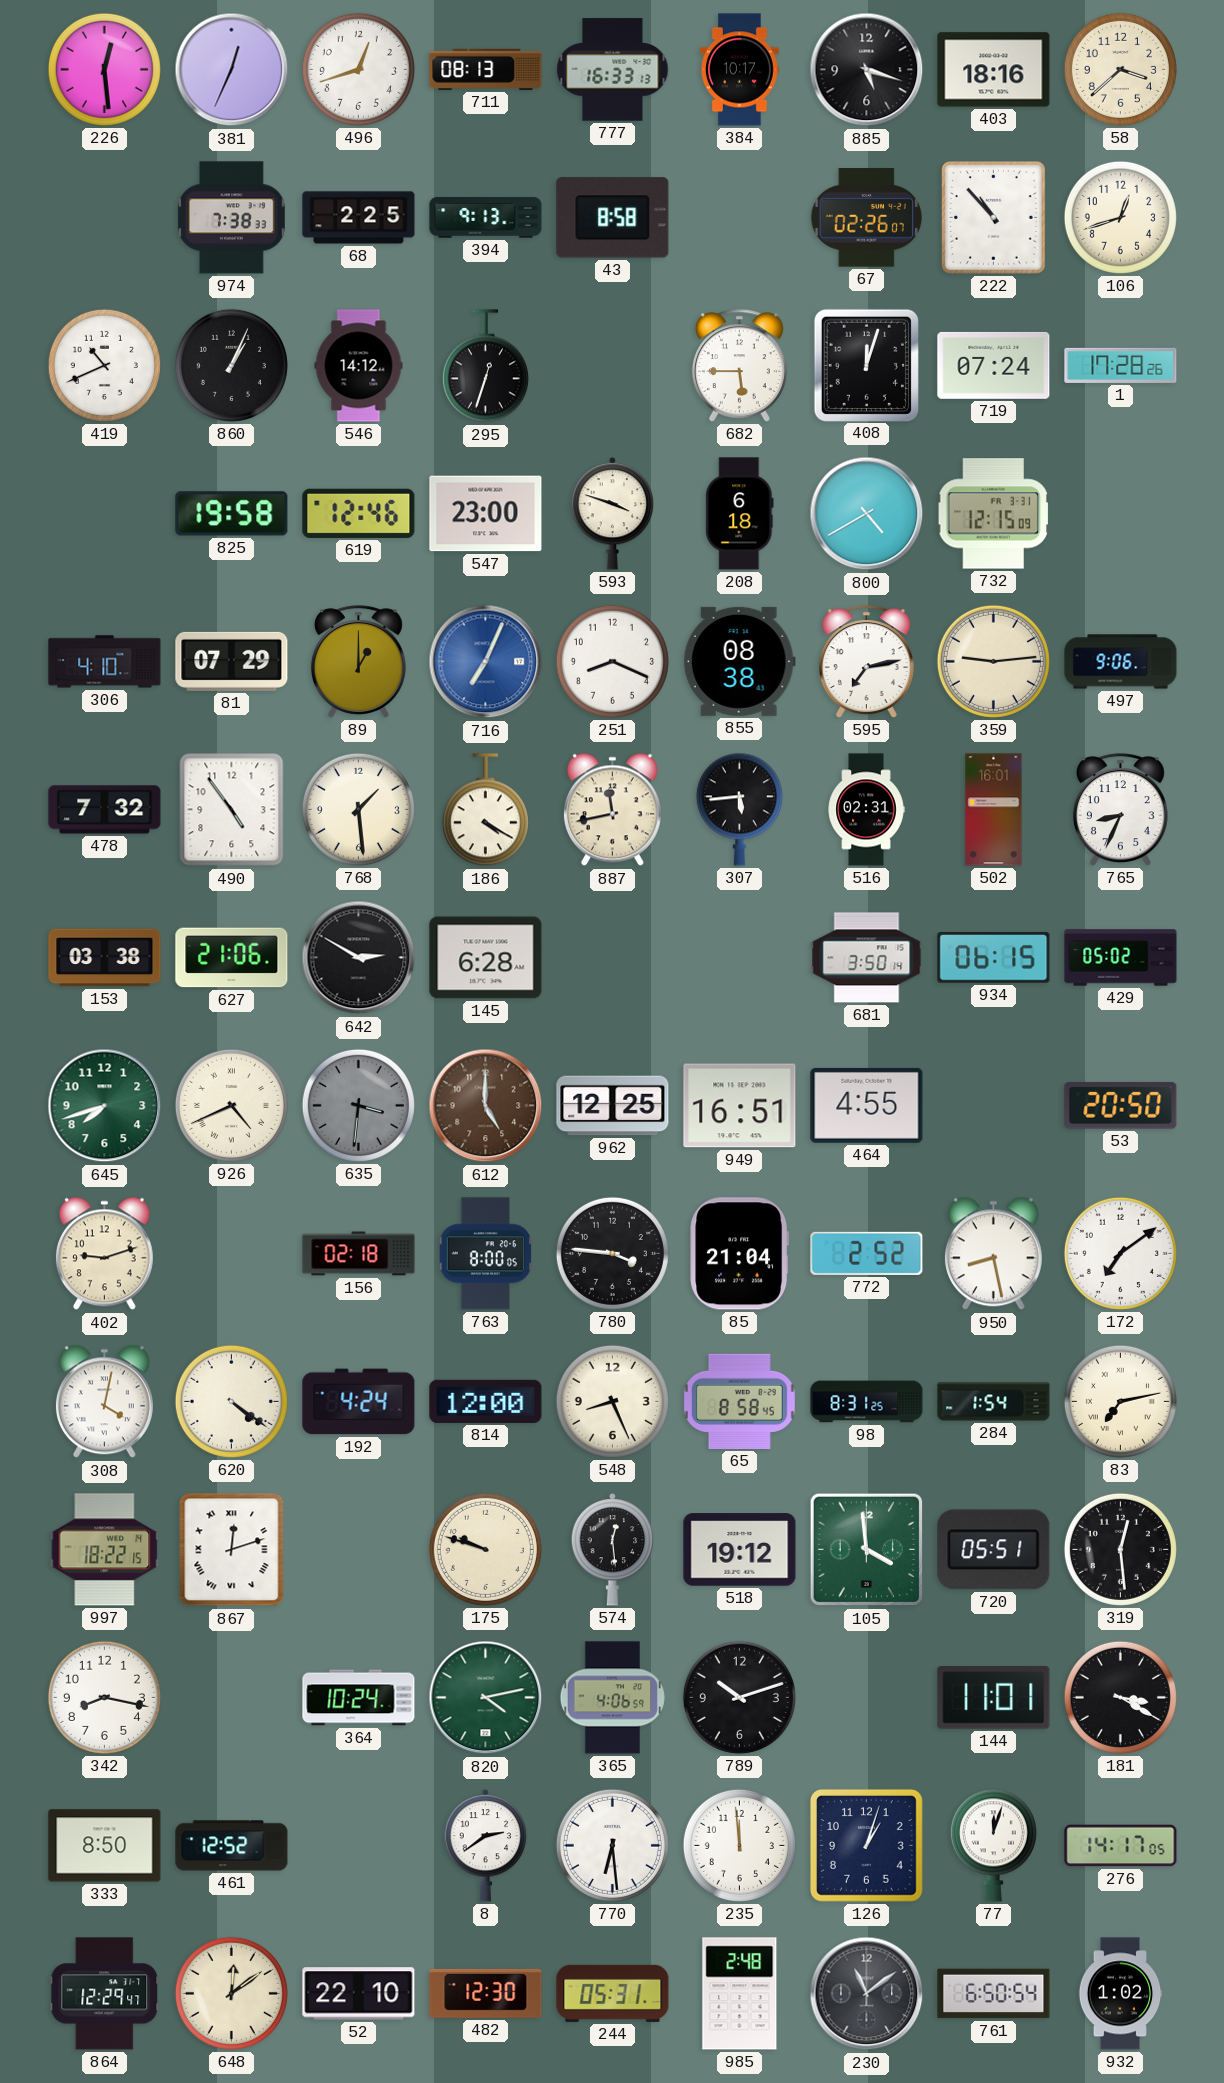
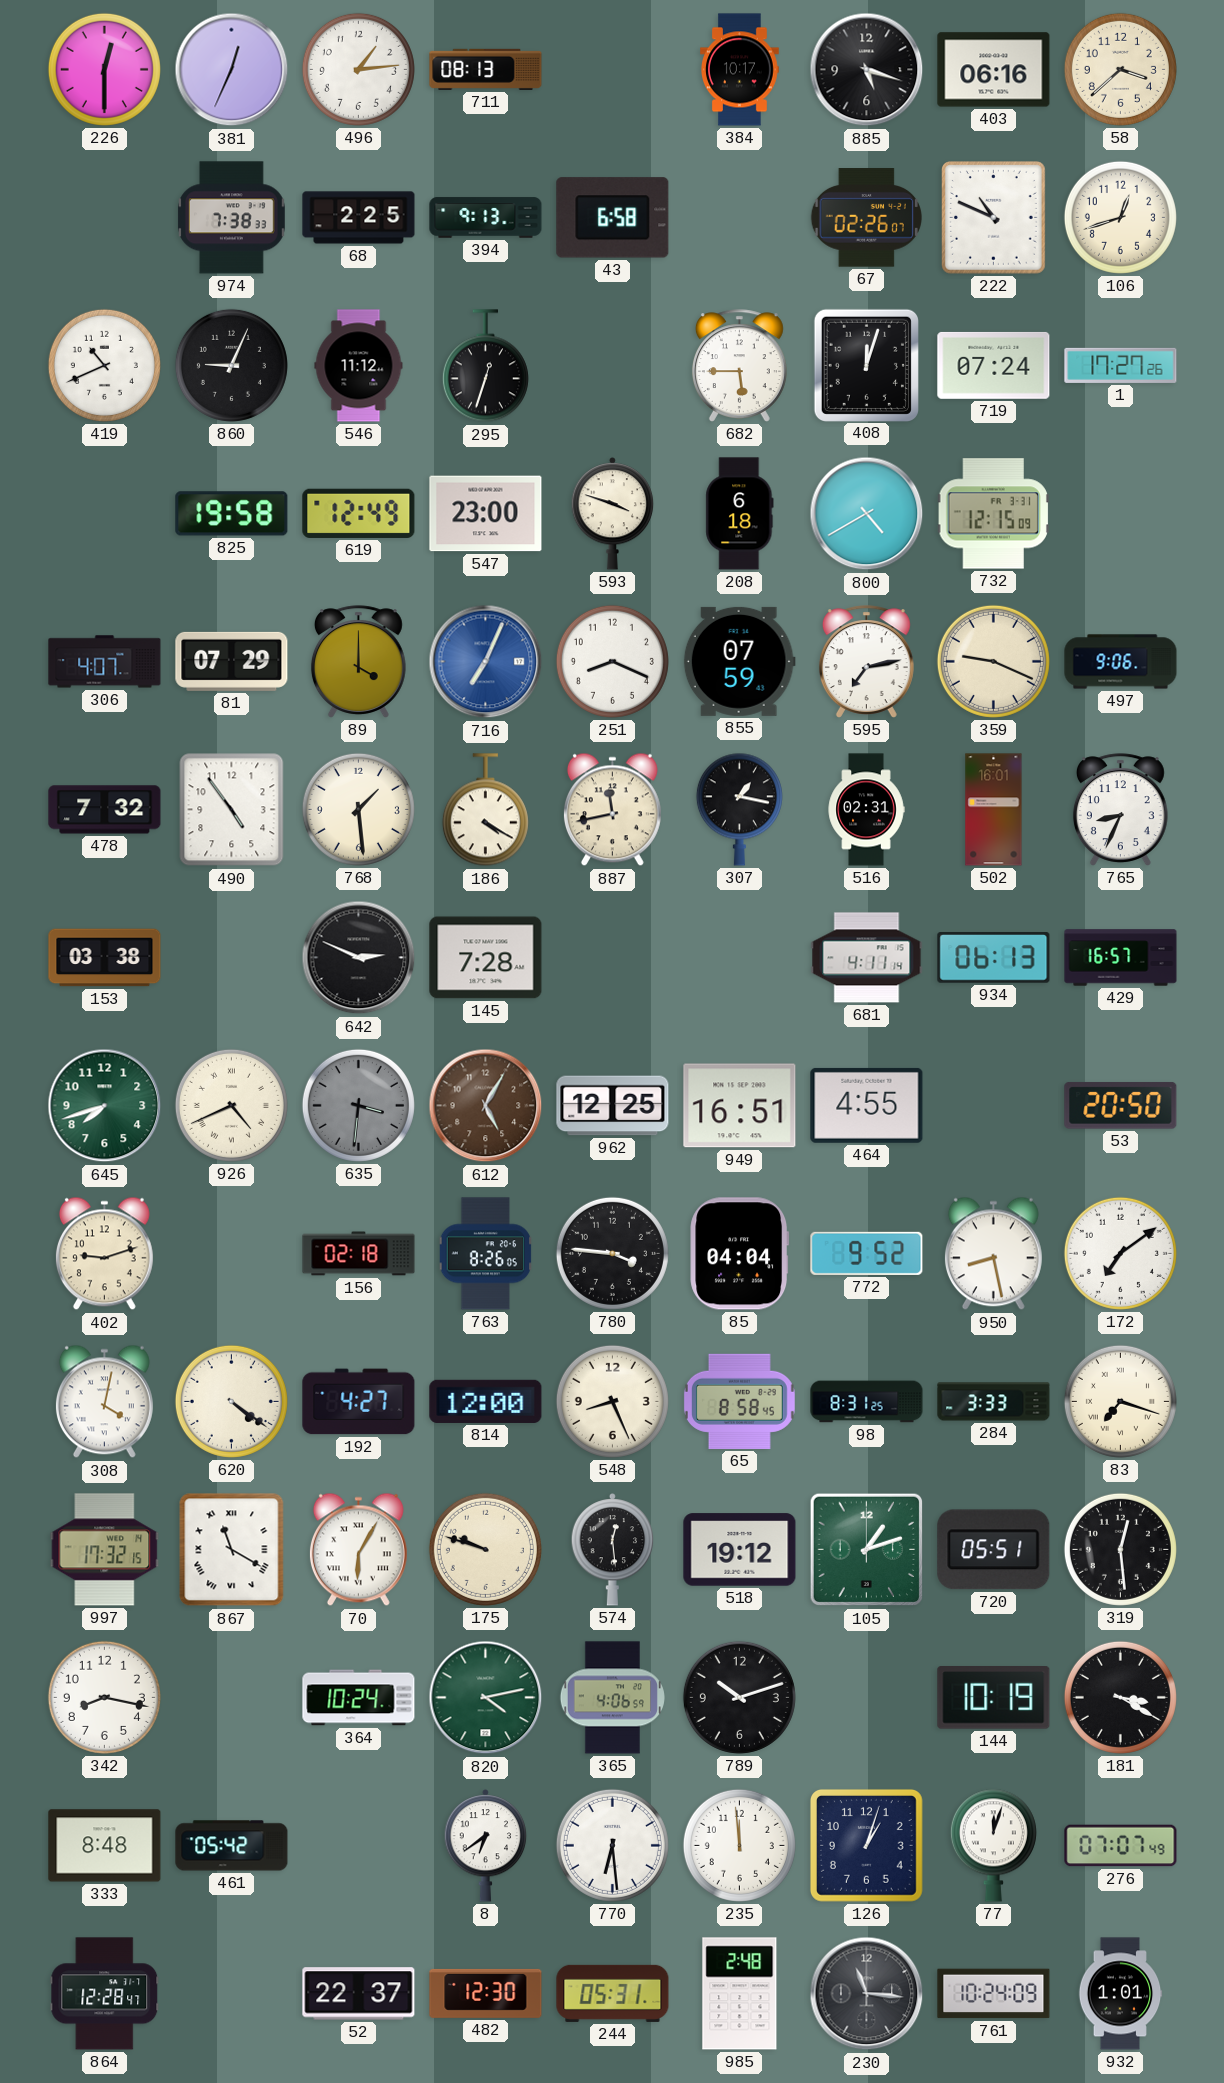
226: 12:29 -> 12:30 (104, 69)
496: 12:42 -> 1:14 (358, 69)
777: 16:33 -> none (613, 70)
403: 18:16 -> 06:16 (994, 70)
43: 8:58 -> 6:58 (613, 218)
222: 10:53 -> 10:49 (994, 218)
860: 1:04 -> 9:04 (231, 365)
546: 14:12 -> 11:12 (359, 366)
1: 17:28 -> 17:27 (1121, 365)
619: 12:46 -> 12:49 (359, 513)
306: 4:10 -> 4:07 (105, 662)
89: 1:00 -> 4:00 (358, 662)
855: 08:38 -> 07:59 (739, 661)
359: 9:14 -> 9:19 (993, 661)
307: 5:44 -> 1:17 (739, 809)
627: 21:06 -> none (232, 958)
642: 2:50 -> 2:49 (359, 958)
145: 6:28 -> 7:28 (486, 958)
681: 3:50 -> 4:11 (867, 958)
934: 06:15 -> 06:13 (994, 958)
429: 05:02 -> 16:57 (1121, 958)
612: 5:00 -> 5:05 (486, 1106)
763: 8:00 -> 8:26 (485, 1254)
85: 21:04 -> 04:04 (740, 1254)
772: 2:52 -> 9:52 (867, 1253)
192: 4:24 -> 4:27 (359, 1402)
284: 1:54 -> 3:33 (994, 1402)
83: 7:13 -> 7:18 (1120, 1401)
997: 18:22 -> 17:32 (105, 1550)
867: 12:12 -> 11:20 (232, 1550)
70: none -> 6:05 (358, 1550)
105: 3:59 -> 1:12 (867, 1550)
144: 11:01 -> 10:19 (994, 1698)
333: 8:50 -> 8:48 (105, 1846)
461: 12:52 -> 05:42 (232, 1846)
8: 2:39 -> 6:39 (486, 1846)
276: 14:17 -> 07:07 (1121, 1846)
864: 12:29 -> 12:28 (105, 1994)
648: 12:09 -> none (231, 1993)
52: 22:10 -> 22:37 (359, 1994)
230: 11:09 -> 11:16 (867, 1994)
761: 6:50 -> 10:24 (994, 1994)
932: 1:02 -> 1:01 (1120, 1994)
